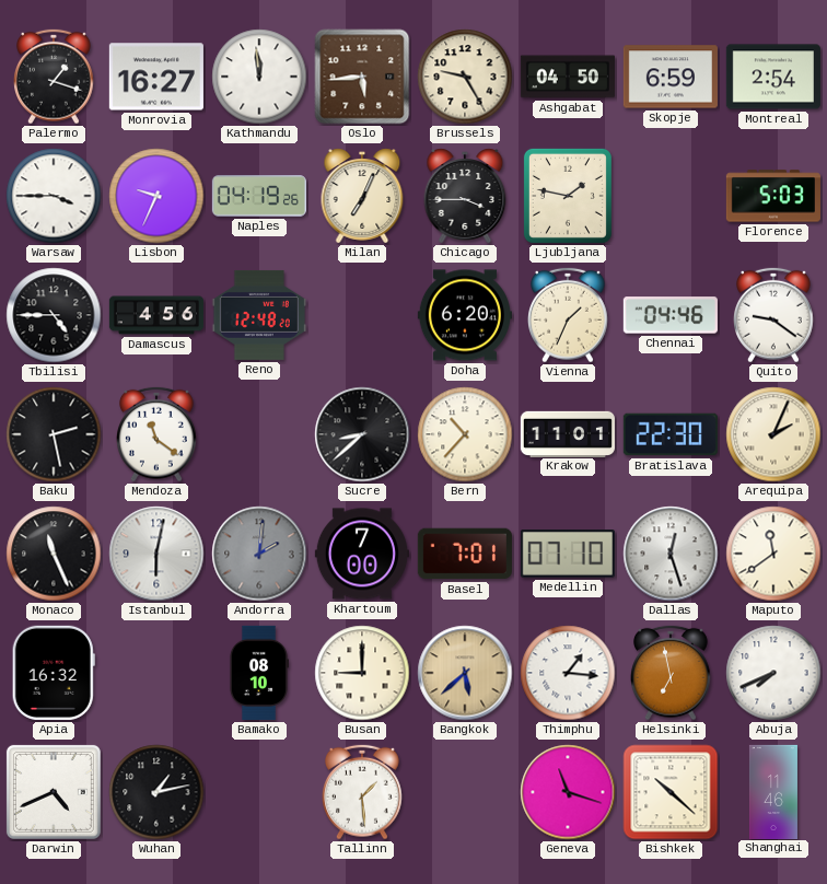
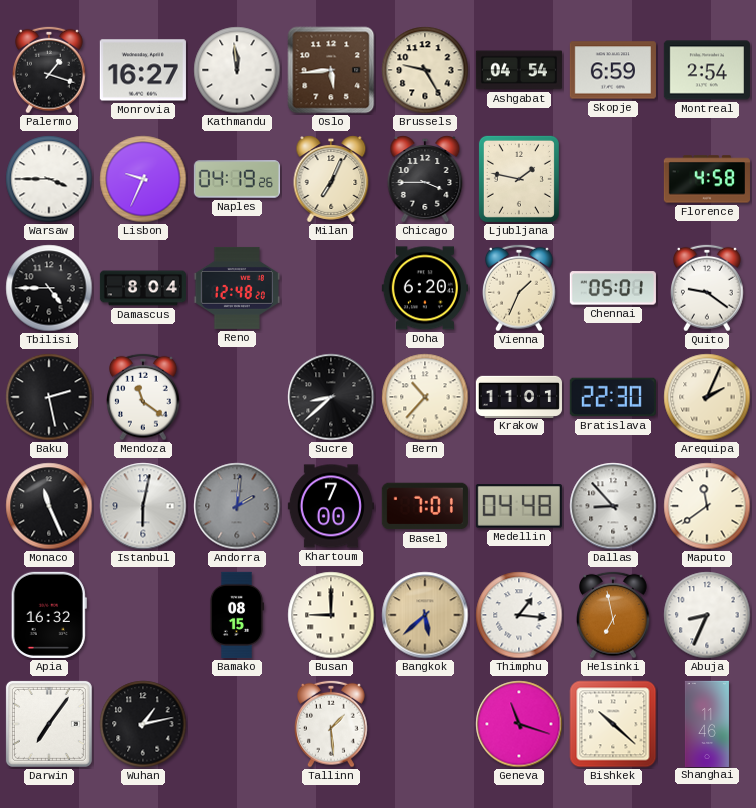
Ashgabat: 04:50 -> 04:54 (518, 70)
Florence: 5:03 -> 4:58 (707, 179)
Damascus: 4:56 -> 8:04 (142, 288)
Chennai: 04:46 -> 05:01 (613, 288)
Medellin: 07:10 -> 04:48 (519, 507)
Dallas: 12:27 -> 8:53 (613, 506)
Bamako: 08:10 -> 08:15 (236, 615)
Abuja: 7:41 -> 8:34 (707, 615)
Darwin: 4:41 -> 7:06 (49, 724)
